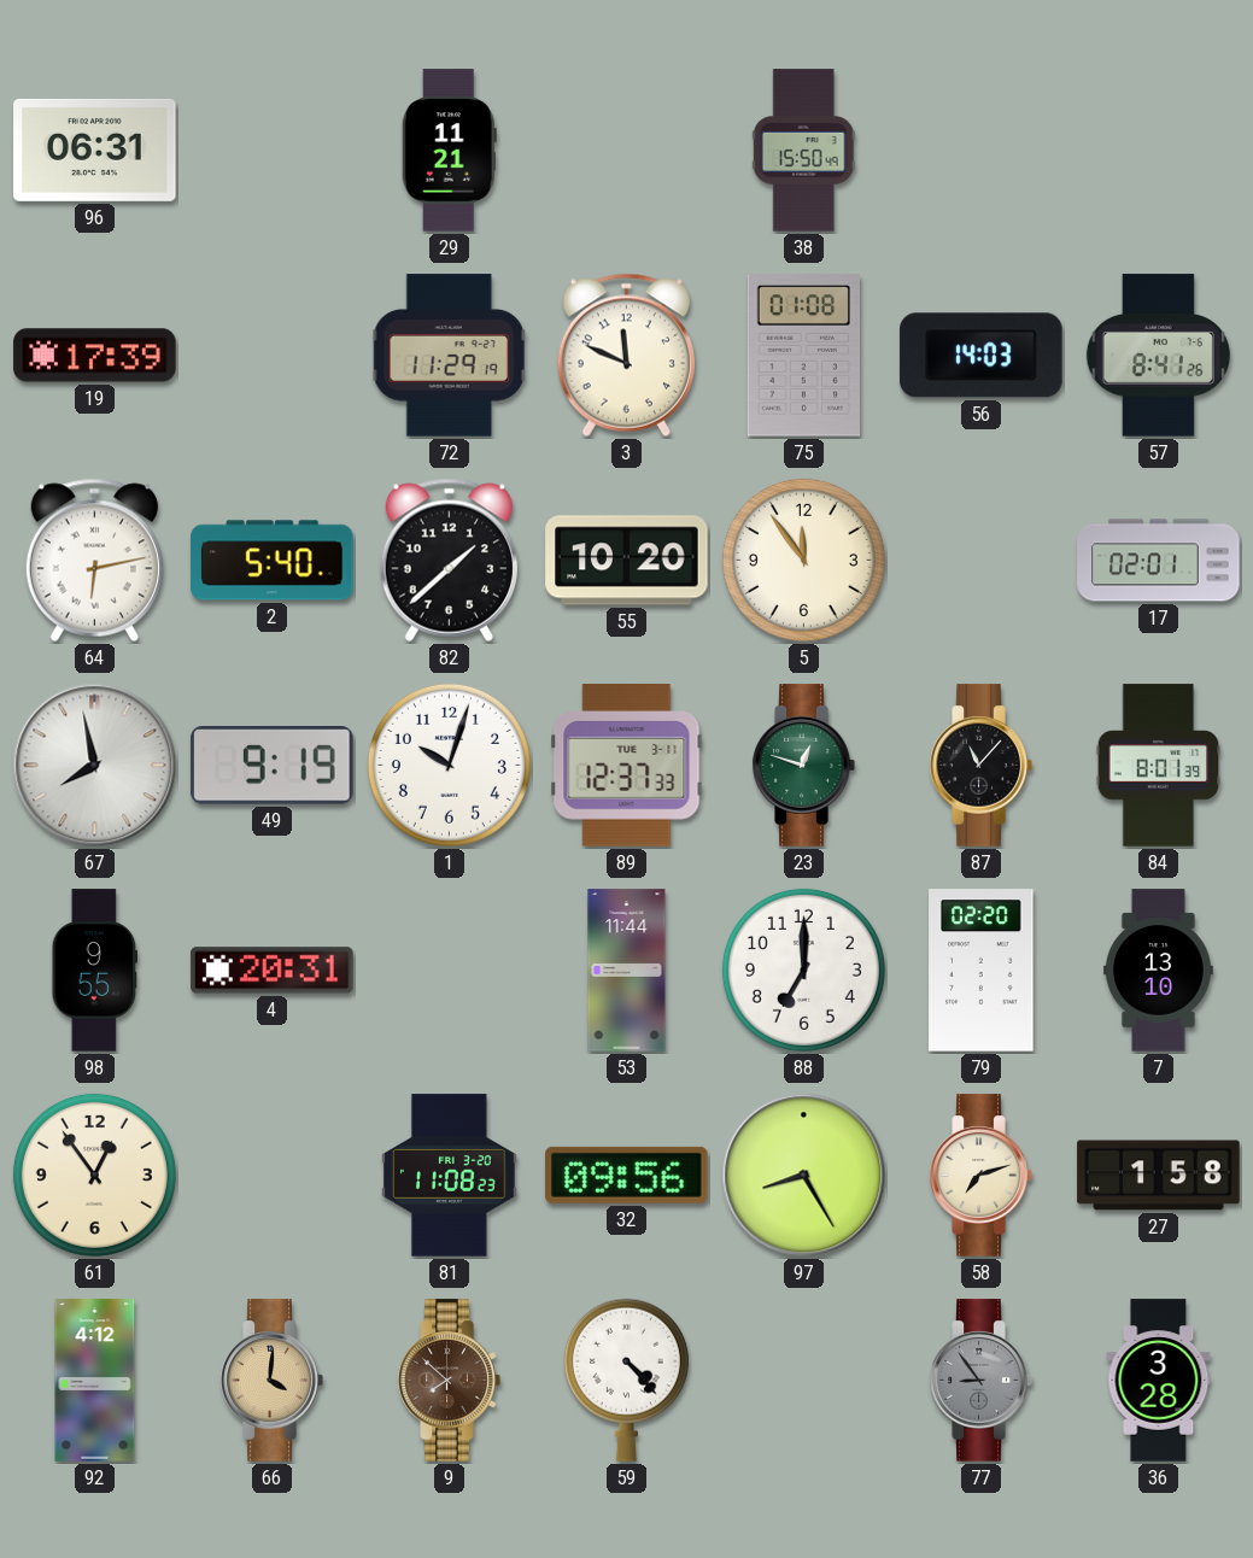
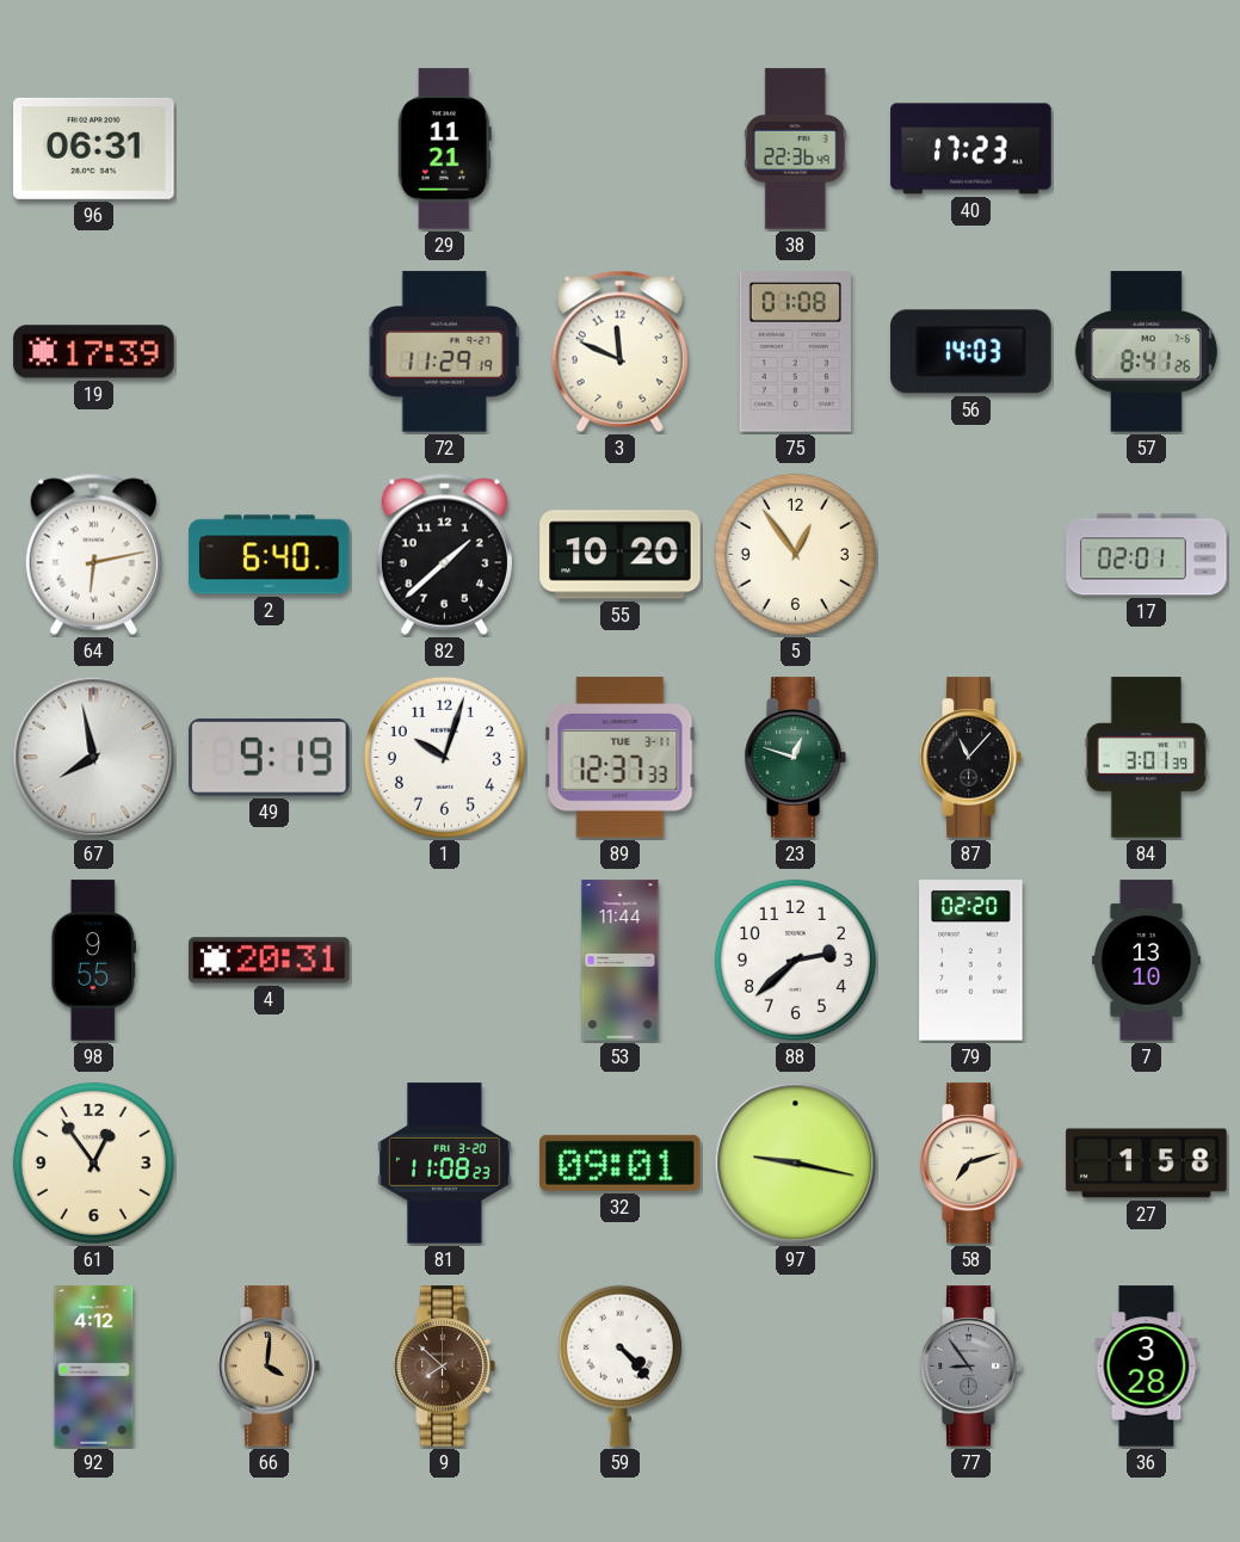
38: 15:50 -> 22:36 (795, 149)
40: none -> 17:23 (971, 149)
2: 5:40 -> 6:40 (270, 555)
5: 11:54 -> 12:54 (795, 554)
84: 8:01 -> 3:01 (1147, 758)
88: 7:00 -> 2:38 (795, 960)
32: 09:56 -> 09:01 (621, 1162)
97: 8:25 -> 9:17 (796, 1164)
